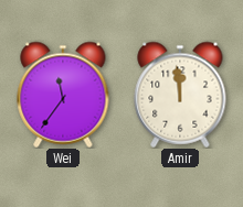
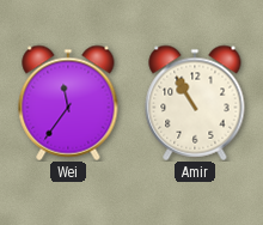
Amir: 11:59 -> 10:55 (195, 103)
